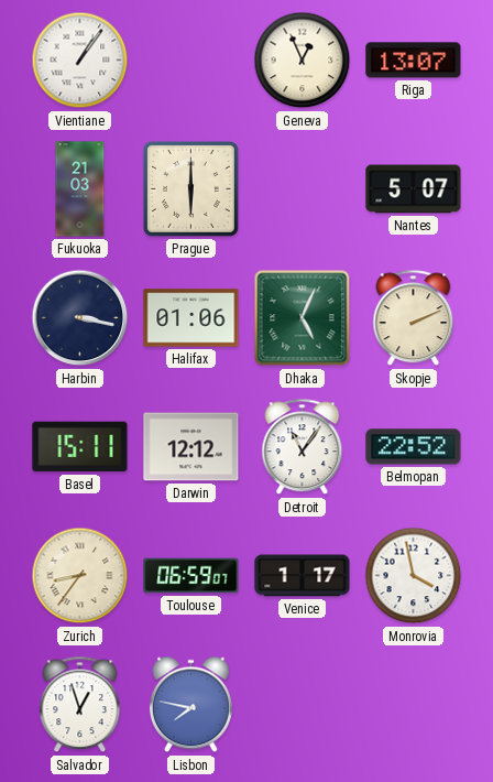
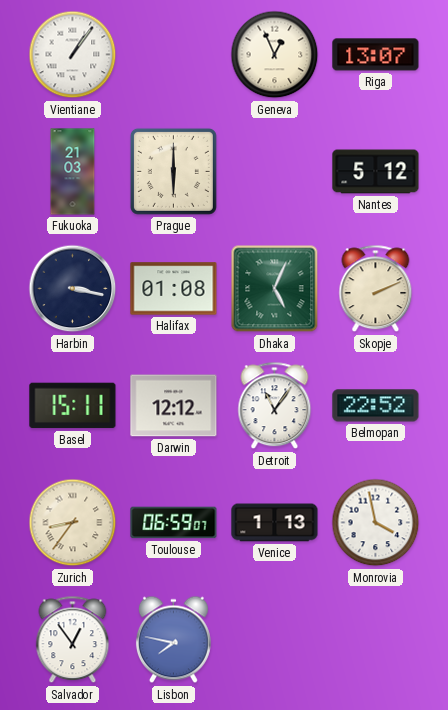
Nantes: 5:07 -> 5:12 (376, 172)
Halifax: 01:06 -> 01:08 (174, 289)
Venice: 1:17 -> 1:13 (275, 523)
Salvador: 12:57 -> 12:54 (73, 640)
